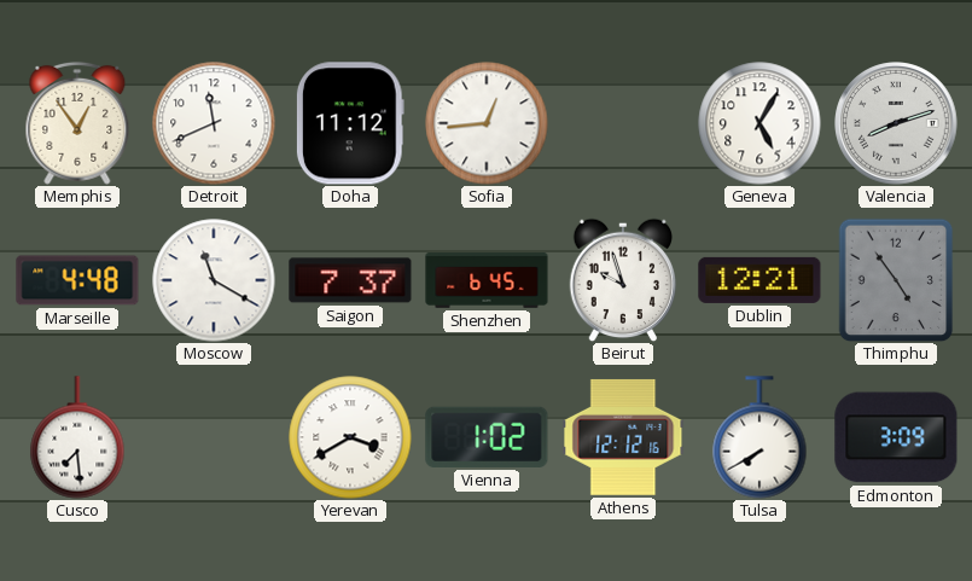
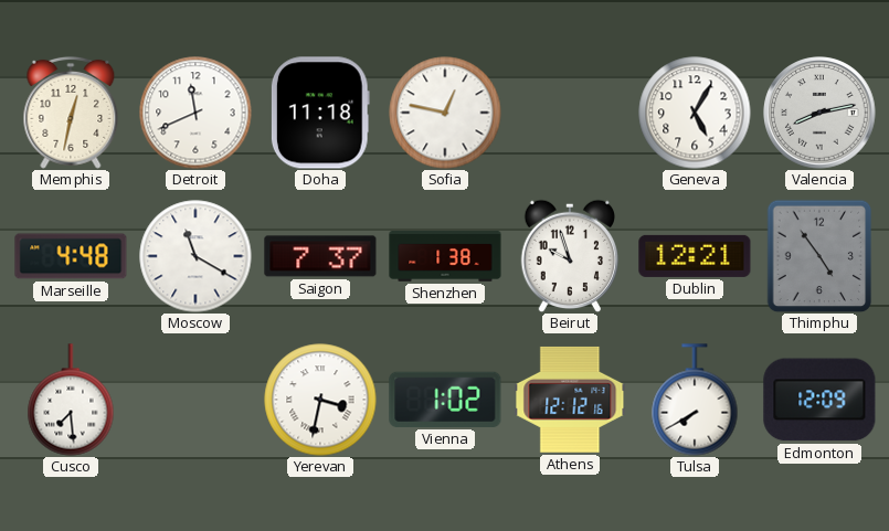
Memphis: 12:54 -> 12:32 (71, 113)
Doha: 11:12 -> 11:18 (320, 113)
Sofia: 12:44 -> 12:47 (445, 113)
Valencia: 8:12 -> 8:13 (819, 113)
Shenzhen: 6:45 -> 1:38 (445, 256)
Yerevan: 3:40 -> 3:32 (320, 400)
Edmonton: 3:09 -> 12:09 (819, 400)
